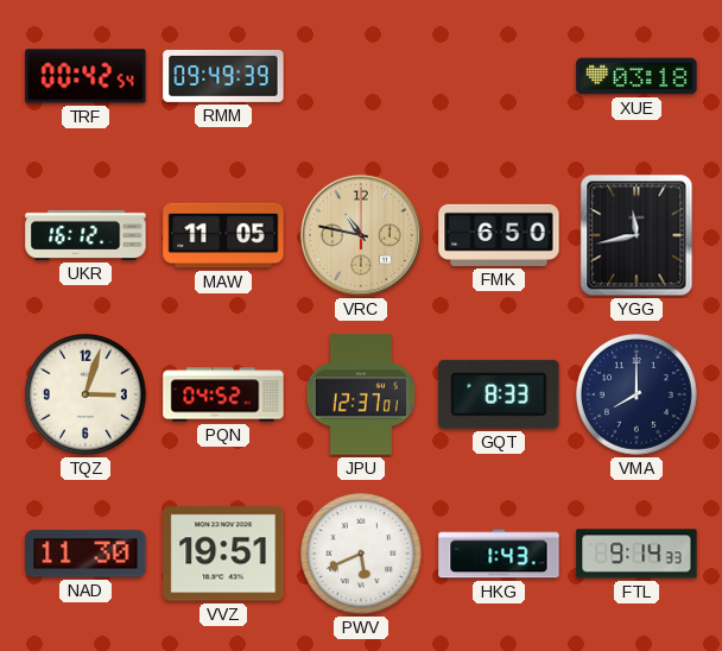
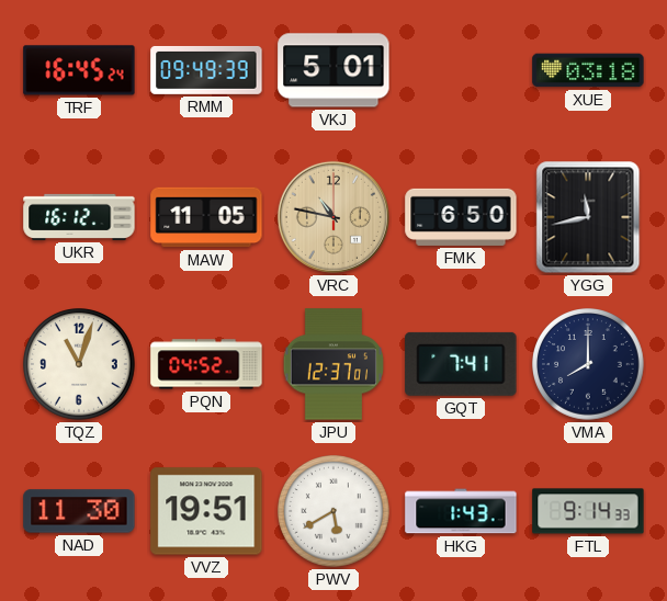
TRF: 00:42 -> 16:45 (79, 70)
VKJ: none -> 5:01 (333, 70)
TQZ: 3:03 -> 11:03 (80, 365)
GQT: 8:33 -> 7:41 (461, 364)
PWV: 5:41 -> 5:40 (335, 512)
